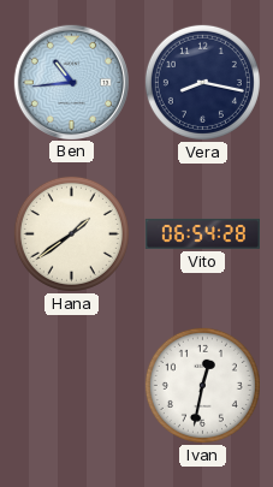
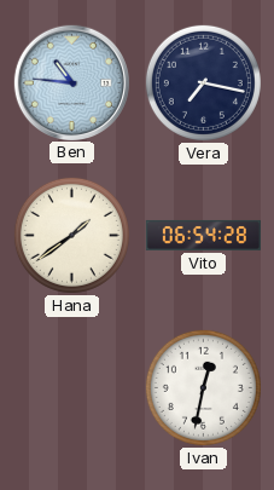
Ben: 10:44 -> 10:46 (71, 82)
Vera: 8:17 -> 7:17 (203, 82)
